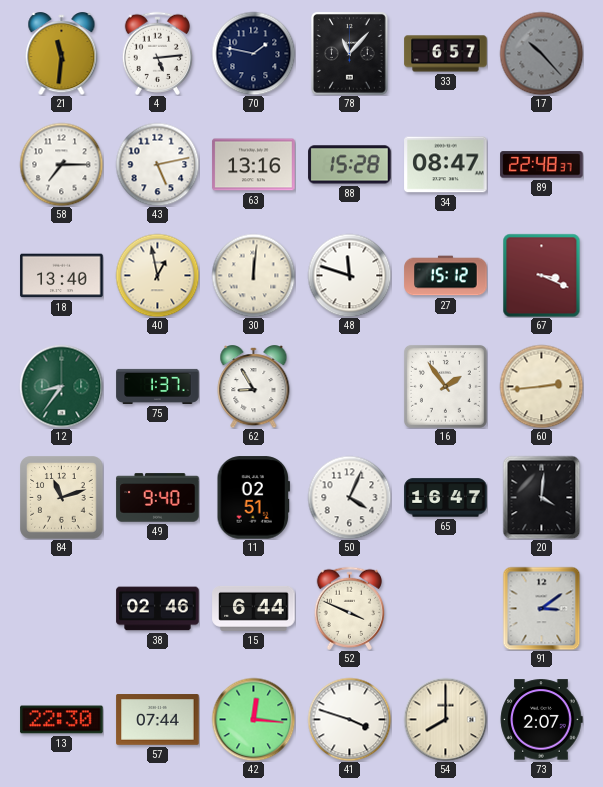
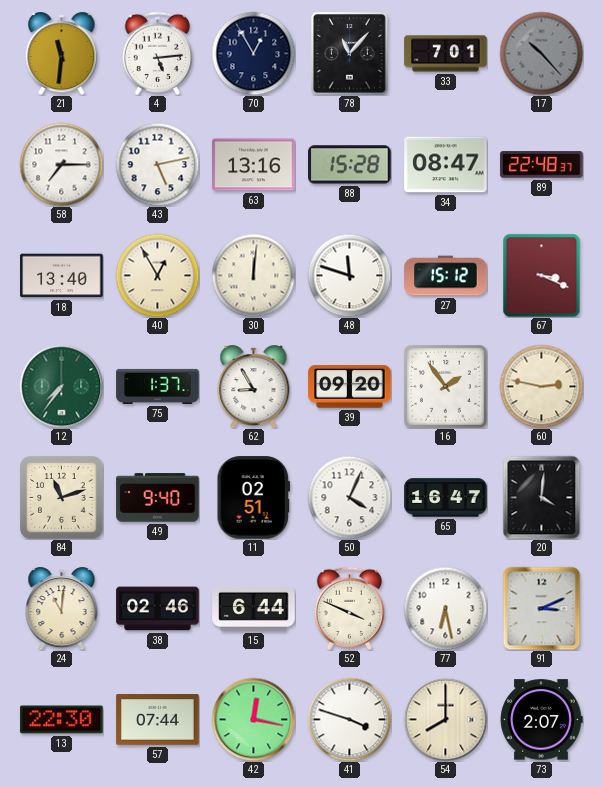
70: 1:47 -> 12:55 (253, 53)
33: 6:57 -> 7:01 (446, 54)
40: 12:58 -> 12:55 (157, 275)
12: 8:36 -> 7:36 (61, 386)
39: none -> 09:20 (350, 387)
60: 2:44 -> 2:47 (541, 386)
24: none -> 11:01 (62, 609)
77: none -> 6:28 (445, 608)
91: 3:09 -> 3:11 (542, 608)
42: 12:16 -> 12:17 (253, 719)
